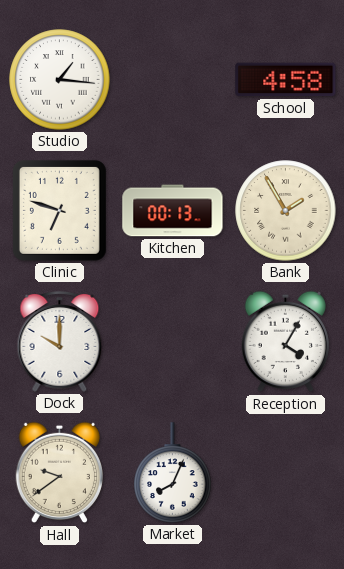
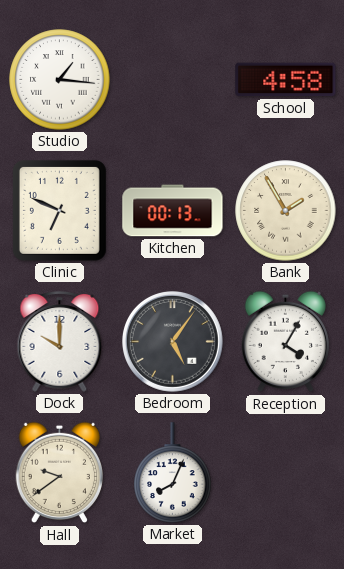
Clinic: 6:48 -> 6:49 (59, 210)
Bedroom: none -> 5:06 (173, 342)
